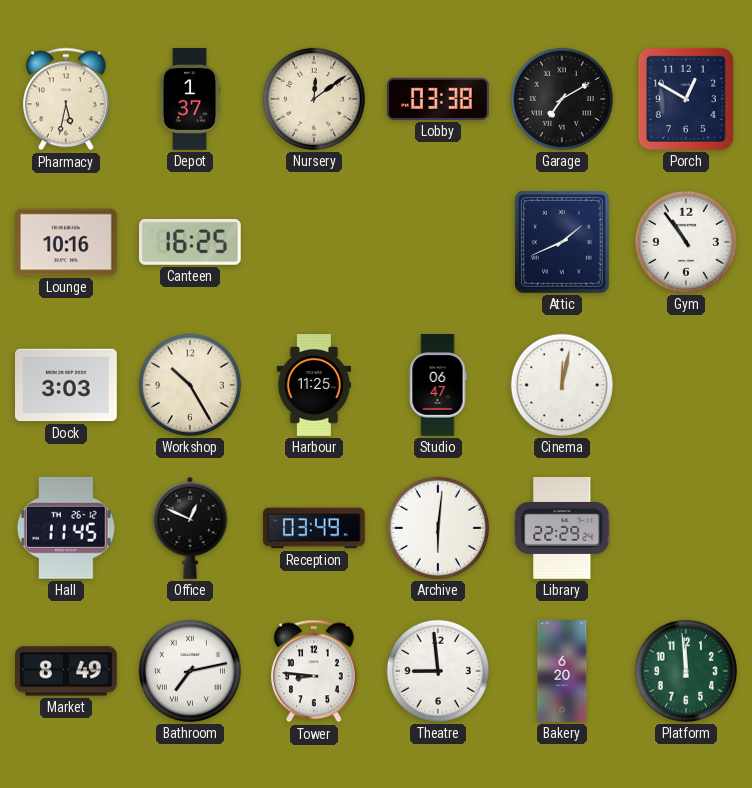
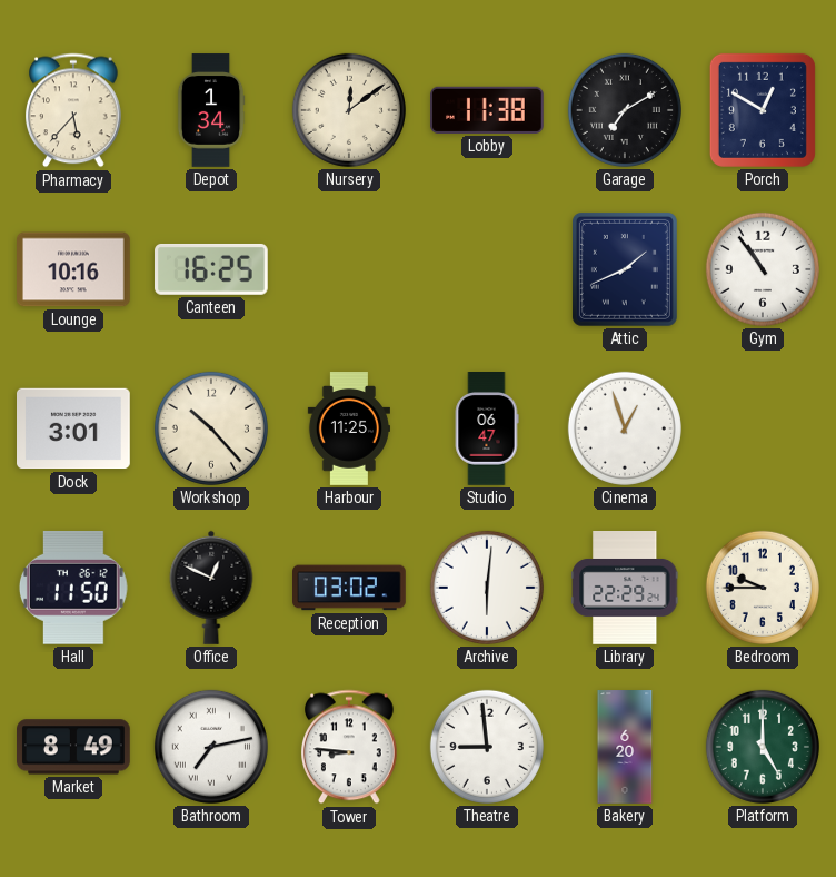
Pharmacy: 5:32 -> 5:37 (74, 110)
Depot: 1:37 -> 1:34 (211, 110)
Lobby: 03:38 -> 11:38 (488, 110)
Dock: 3:03 -> 3:01 (74, 428)
Workshop: 10:25 -> 10:23 (211, 428)
Cinema: 12:02 -> 12:57 (625, 428)
Hall: 11:45 -> 11:50 (73, 588)
Reception: 03:49 -> 03:02 (350, 588)
Bedroom: none -> 9:45 (763, 588)
Platform: 11:59 -> 5:00 (763, 747)
